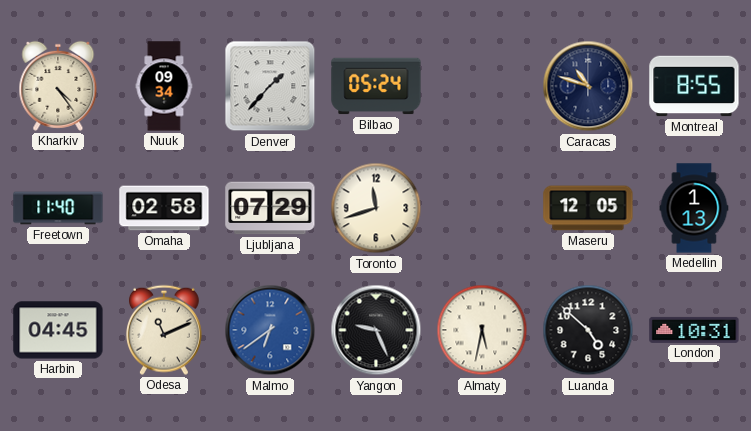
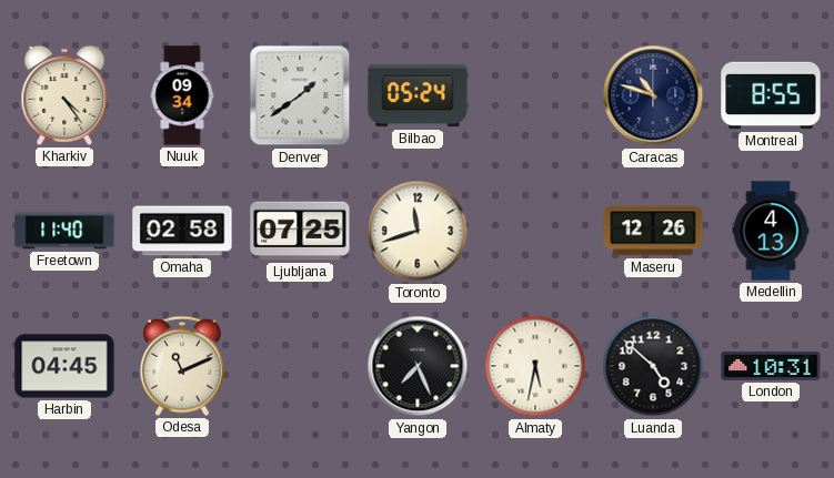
Denver: 1:37 -> 1:39 (300, 95)
Ljubljana: 07:29 -> 07:25 (300, 231)
Maseru: 12:05 -> 12:26 (653, 231)
Medellin: 1:13 -> 4:13 (771, 231)
Malmo: 6:39 -> none (270, 330)
Yangon: 9:26 -> 7:26 (418, 366)
